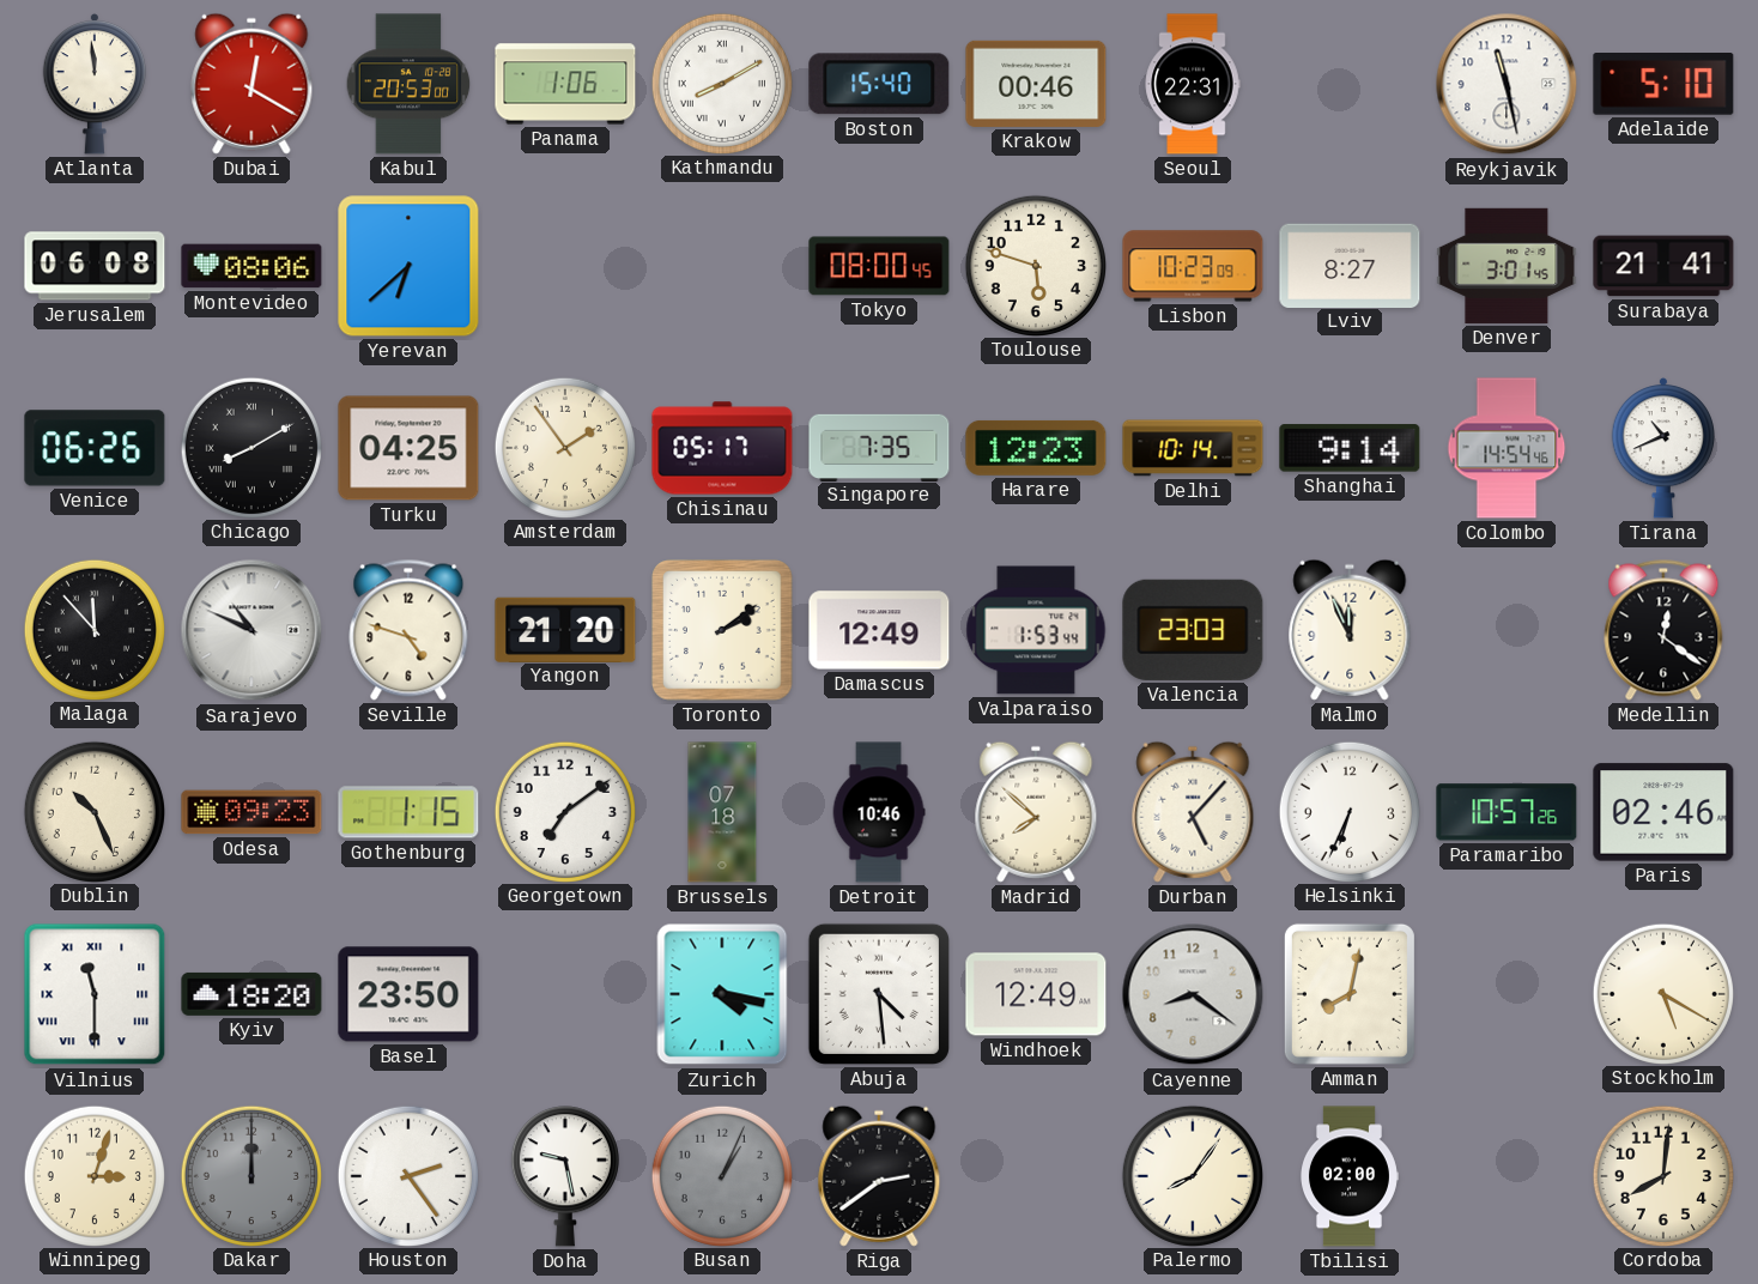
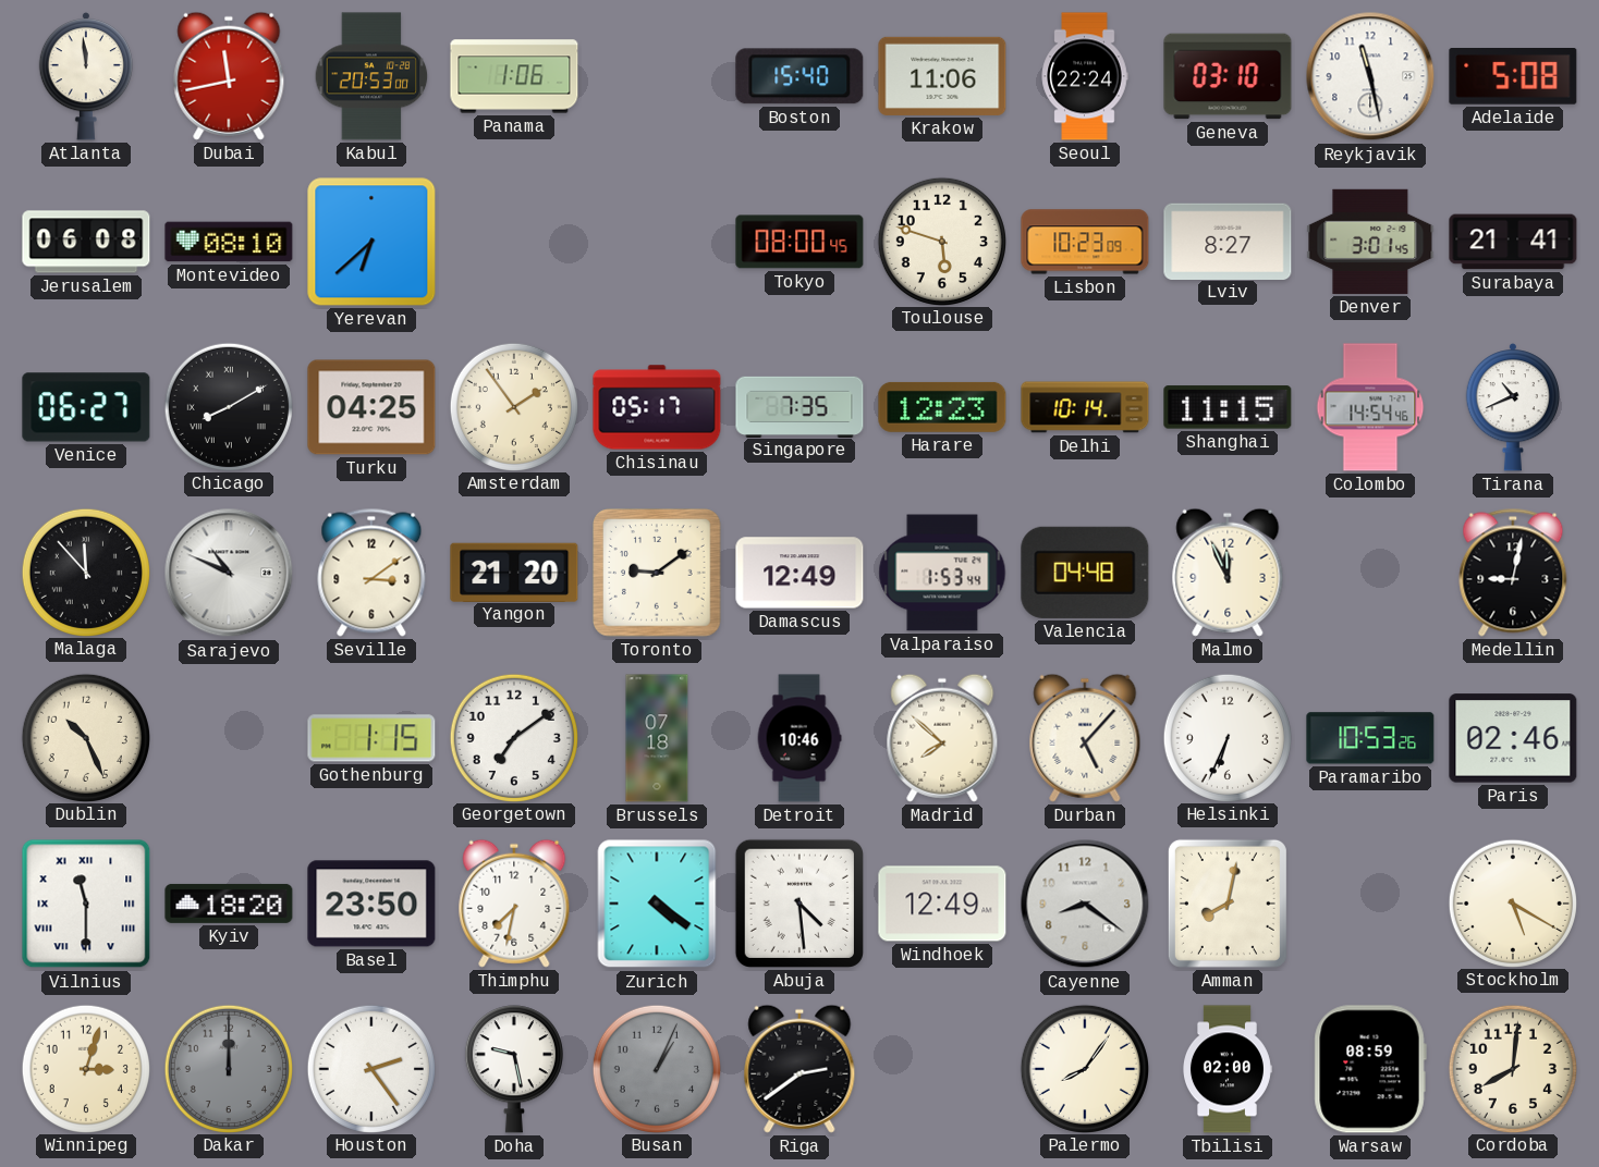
Dubai: 12:20 -> 11:43 (229, 76)
Kathmandu: 8:10 -> none (721, 83)
Krakow: 00:46 -> 11:06 (942, 76)
Seoul: 22:31 -> 22:24 (1085, 76)
Geneva: none -> 03:10 (1228, 76)
Adelaide: 5:10 -> 5:08 (1513, 77)
Montevideo: 08:06 -> 08:10 (229, 242)
Venice: 06:26 -> 06:27 (86, 407)
Shanghai: 9:14 -> 11:15 (1228, 407)
Seville: 4:48 -> 3:09 (371, 573)
Toronto: 2:09 -> 9:09 (657, 573)
Valencia: 23:03 -> 04:48 (1085, 573)
Medellin: 12:21 -> 9:02 (1513, 573)
Odesa: 09:23 -> none (251, 812)
Paramaribo: 10:57 -> 10:53 (1370, 738)
Thimphu: none -> 7:32 (514, 904)
Zurich: 4:17 -> 4:21 (657, 904)
Warsaw: none -> 08:59 (1370, 1069)
